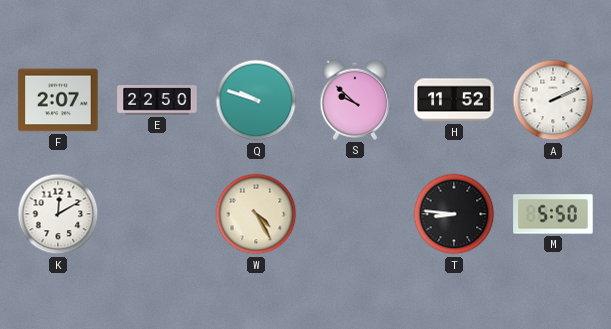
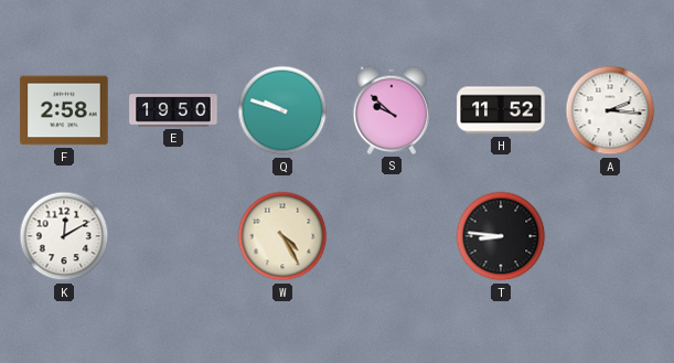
F: 2:07 -> 2:58 (64, 110)
E: 22:50 -> 19:50 (173, 110)
A: 2:11 -> 2:16 (610, 110)
M: 5:50 -> none (553, 214)
